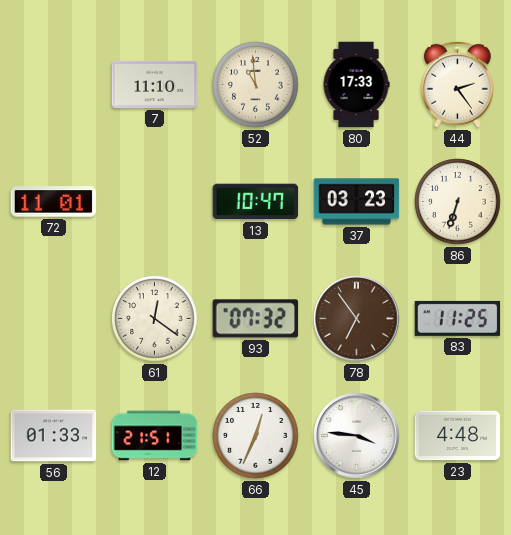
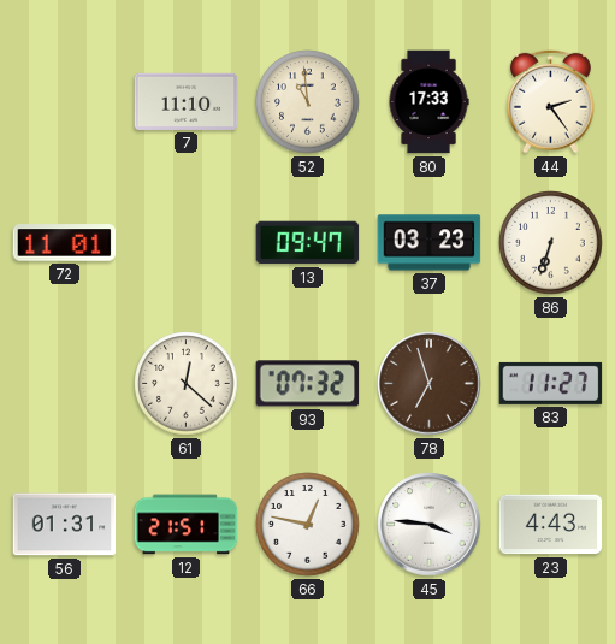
13: 10:47 -> 09:47 (308, 243)
61: 12:21 -> 12:22 (187, 384)
78: 6:54 -> 6:57 (430, 384)
83: 11:25 -> 11:27 (551, 383)
56: 01:33 -> 01:31 (65, 525)
66: 12:34 -> 12:47 (308, 525)
23: 4:48 -> 4:43 (551, 525)
